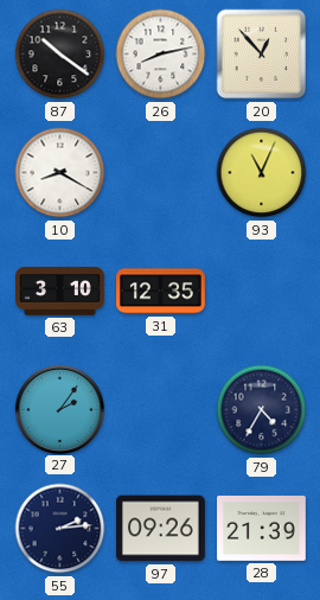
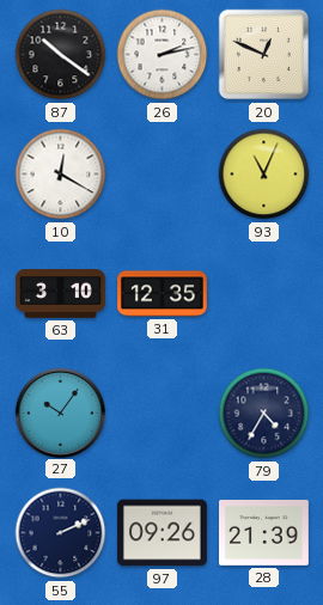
26: 8:13 -> 2:13 (163, 55)
20: 12:53 -> 12:49 (264, 55)
10: 8:20 -> 12:20 (61, 175)
27: 2:06 -> 10:06 (60, 412)
55: 2:14 -> 2:11 (61, 533)
